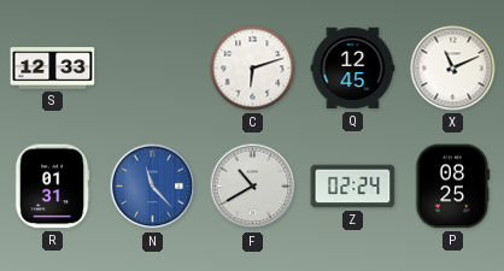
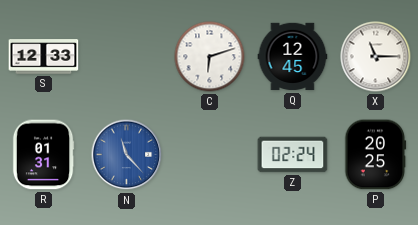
X: 11:11 -> 11:15 (376, 57)
F: 10:40 -> none (253, 187)
P: 08:25 -> 20:25 (376, 155)
